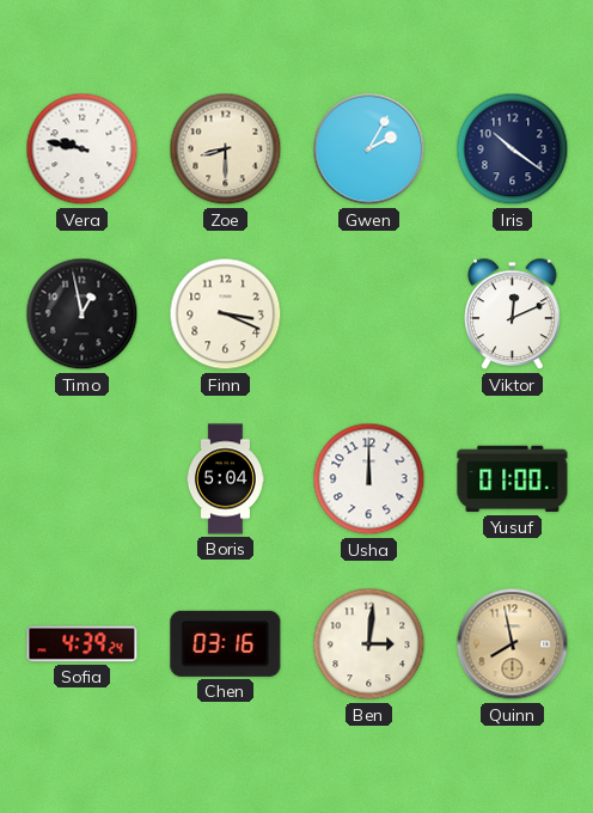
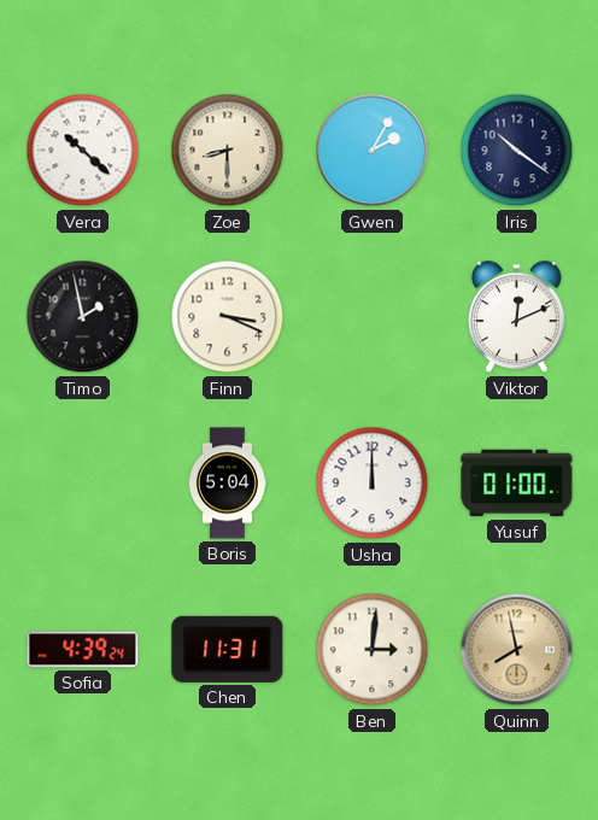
Vera: 9:47 -> 10:22 (83, 151)
Timo: 12:58 -> 1:58 (83, 317)
Chen: 03:16 -> 11:31 (228, 649)
